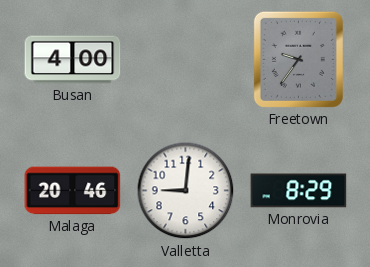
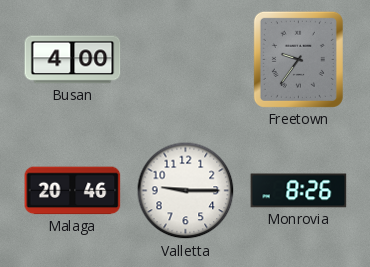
Valletta: 9:01 -> 9:15 (186, 191)
Monrovia: 8:29 -> 8:26 (299, 191)
